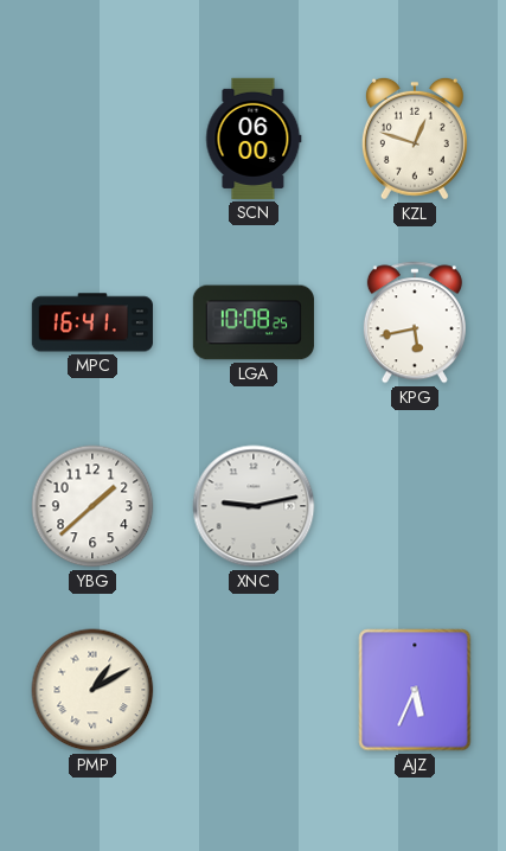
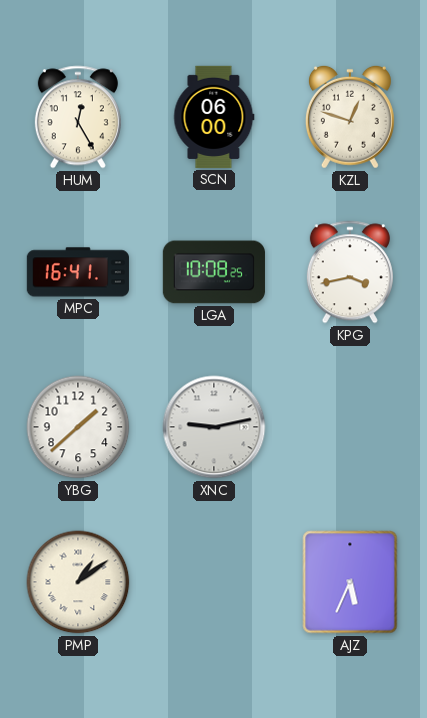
HUM: none -> 12:25 (78, 117)
KPG: 5:43 -> 3:43 (350, 272)
PMP: 1:10 -> 1:09 (78, 582)
